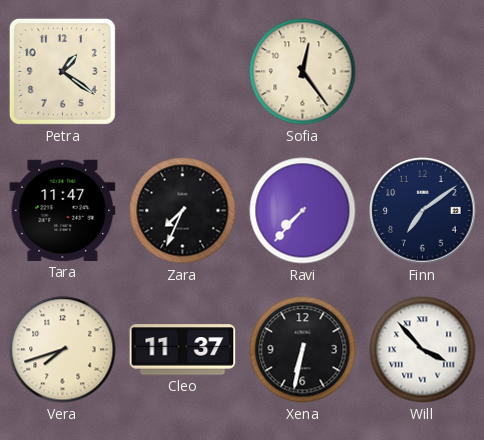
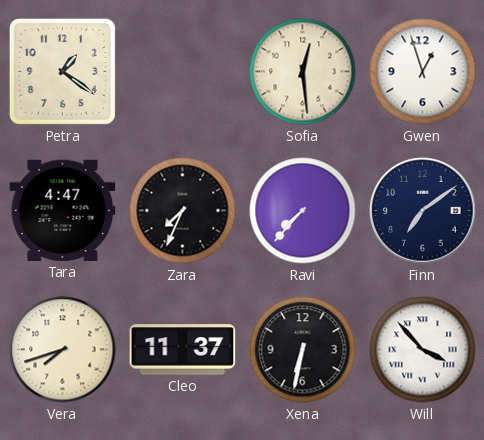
Sofia: 12:24 -> 12:29 (303, 72)
Gwen: none -> 12:57 (423, 72)
Tara: 11:47 -> 4:47 (63, 210)
